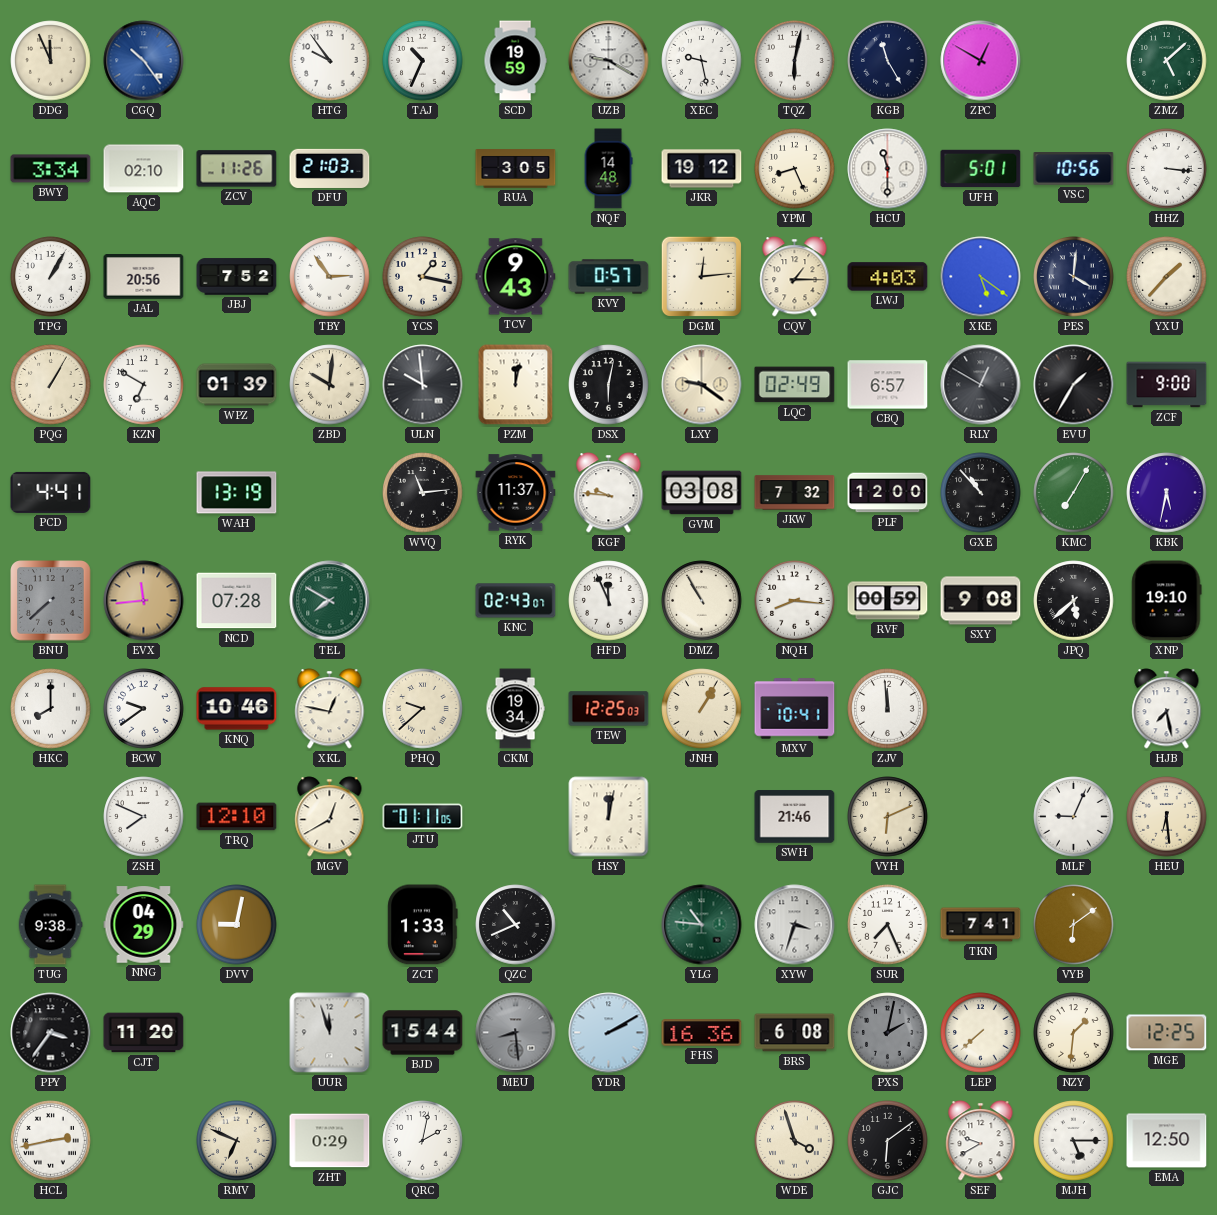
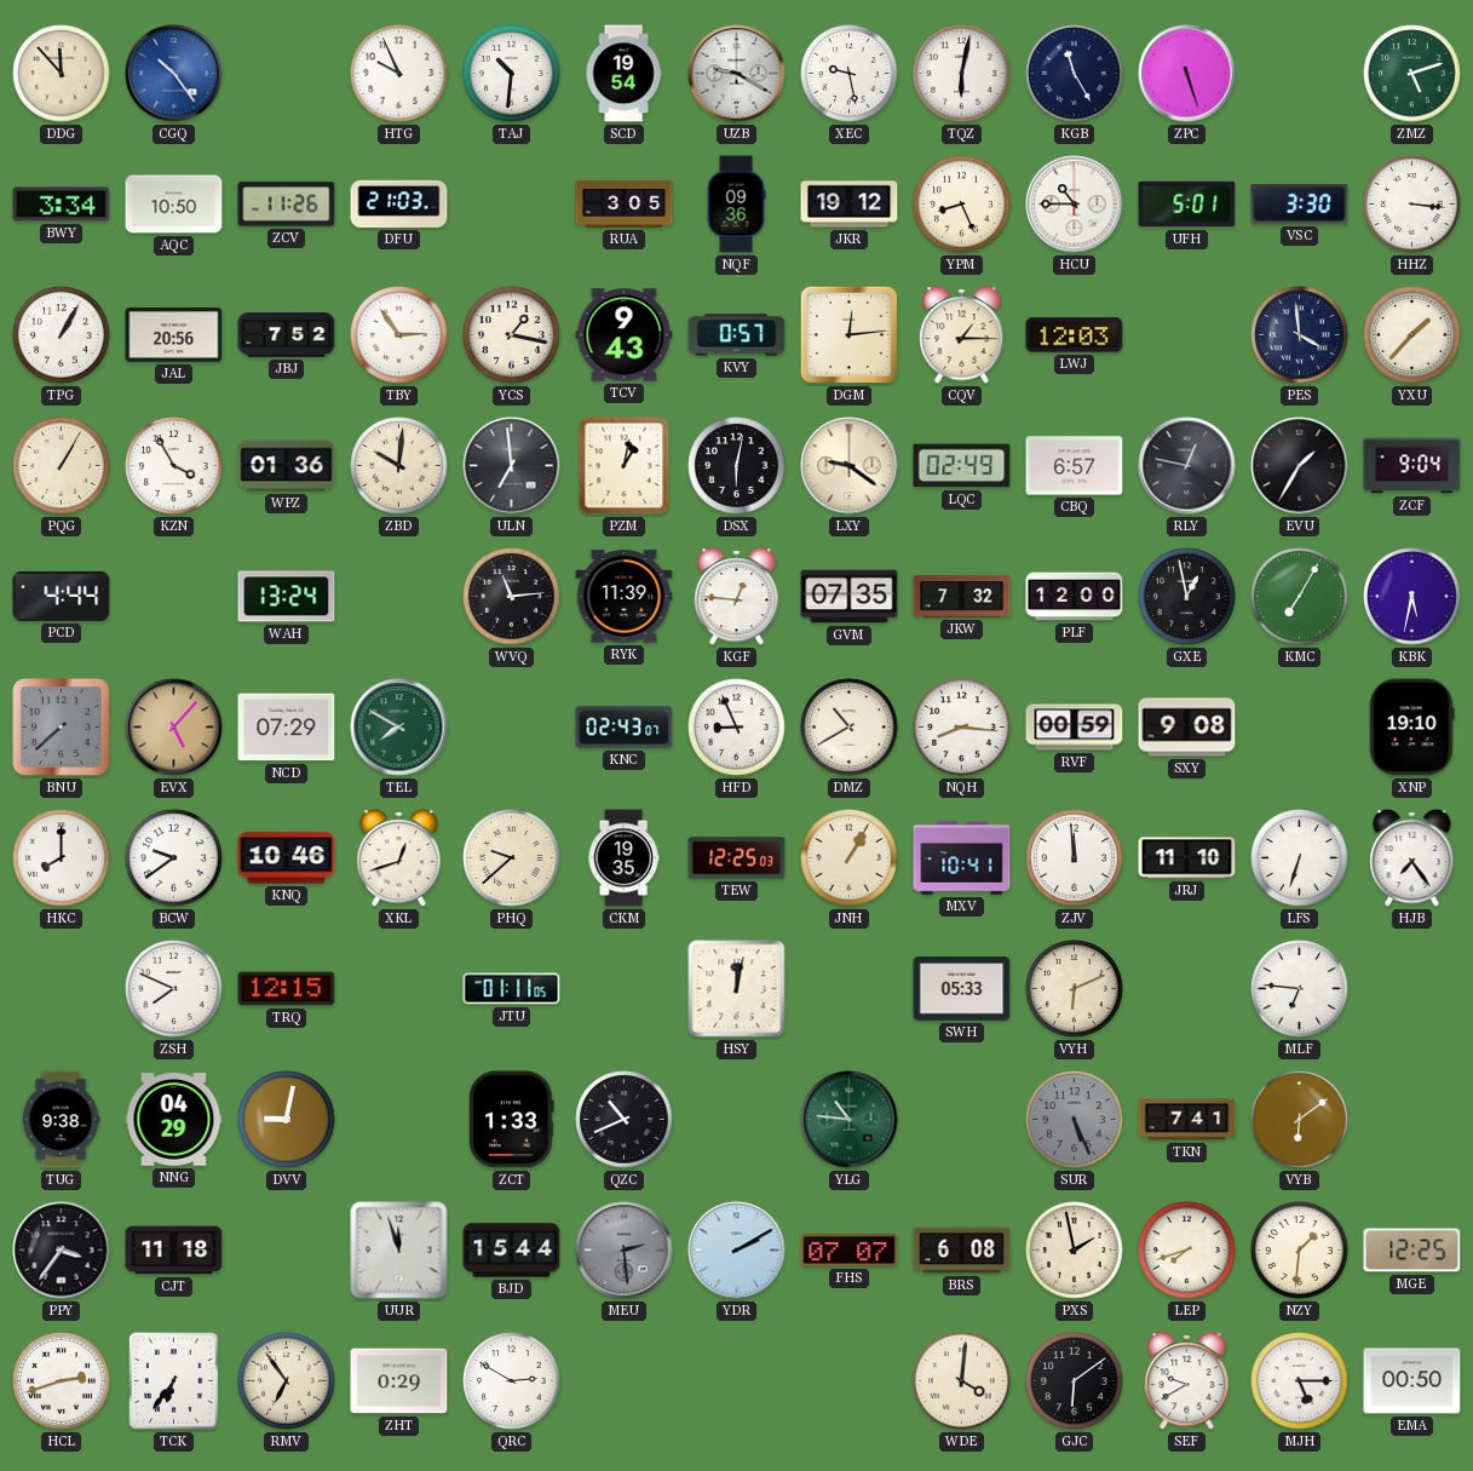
DDG: 11:56 -> 11:53 (62, 74)
HTG: 9:54 -> 9:56 (399, 74)
TAJ: 10:34 -> 10:31 (512, 74)
SCD: 19:59 -> 19:54 (623, 74)
ZPC: 12:50 -> 5:27 (1187, 74)
ZMZ: 5:08 -> 5:12 (1412, 74)
AQC: 02:10 -> 10:50 (174, 205)
NQF: 14:48 -> 09:36 (736, 205)
HCU: 11:30 -> 10:45 (1075, 205)
VSC: 10:56 -> 3:30 (1300, 205)
LWJ: 4:03 -> 12:03 (1075, 335)
XKE: 5:21 -> none (981, 277)
PES: 4:01 -> 3:59 (1300, 335)
KZN: 6:50 -> 3:55 (174, 466)
WPZ: 01:39 -> 01:36 (287, 466)
ULN: 9:59 -> 6:59 (512, 466)
PZM: 12:02 -> 1:02 (625, 466)
RLY: 12:50 -> 12:47 (1187, 466)
ZCF: 9:00 -> 9:04 (1412, 466)
PCD: 4:41 -> 4:44 (62, 596)
WAH: 13:19 -> 13:24 (287, 597)
RYK: 11:37 -> 11:39 (625, 597)
KGF: 9:46 -> 12:46 (737, 597)
GVM: 03:08 -> 07:35 (850, 597)
GXE: 10:53 -> 12:58 (1187, 597)
EVX: 11:44 -> 5:07 (174, 728)
NCD: 07:28 -> 07:29 (287, 728)
HFD: 11:56 -> 8:56 (737, 728)
DMZ: 10:55 -> 10:40 (850, 728)
JPQ: 5:38 -> none (1074, 601)
XKL: 12:47 -> 12:42 (399, 858)
CKM: 19:34 -> 19:35 (623, 858)
JRJ: none -> 11:10 (1187, 858)
LFS: none -> 6:33 (1300, 858)
HJB: 7:28 -> 7:24 (1412, 858)
TRQ: 12:10 -> 12:15 (287, 989)
MGV: 12:40 -> none (330, 817)
SWH: 21:46 -> 05:33 (962, 989)
MLF: 9:04 -> 6:46 (1300, 989)
HEU: 6:29 -> none (1167, 817)
XYW: 3:33 -> none (795, 925)
SUR: 7:26 -> 5:26 (1075, 1120)
SUR dial: white -> grey (1075, 1120)
CJT: 11:20 -> 11:18 (174, 1251)
MEU: 8:29 -> 2:29 (625, 1251)
FHS: 16:36 -> 07:07 (850, 1251)
PXS: 2:02 -> 1:58 (1075, 1251)
PXS dial: grey -> cream (1075, 1251)
LEP: 7:38 -> 7:42 (1187, 1251)
HCL: 2:43 -> 2:42 (62, 1381)
TCK: none -> 6:36 (174, 1381)
RMV: 6:49 -> 6:54 (287, 1381)
QRC: 2:02 -> 2:50 (512, 1381)
WDE: 3:57 -> 4:01 (962, 1381)
EMA: 12:50 -> 00:50 (1412, 1381)
